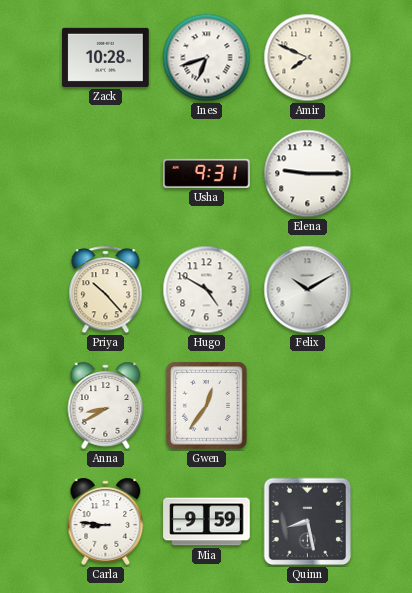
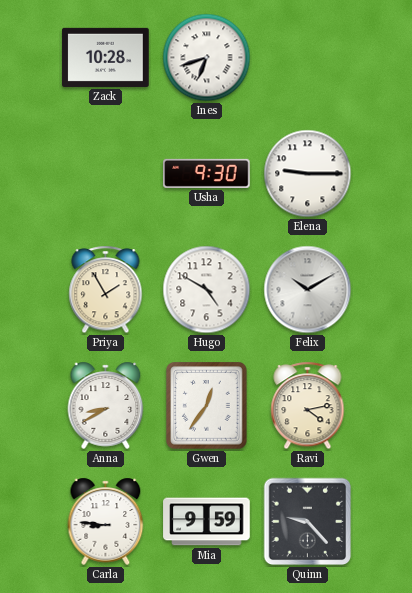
Amir: 7:49 -> none (308, 58)
Usha: 9:31 -> 9:30 (207, 173)
Priya: 10:23 -> 1:55 (106, 290)
Ravi: none -> 4:13 (308, 406)
Quinn: 8:28 -> 9:23 (308, 522)
